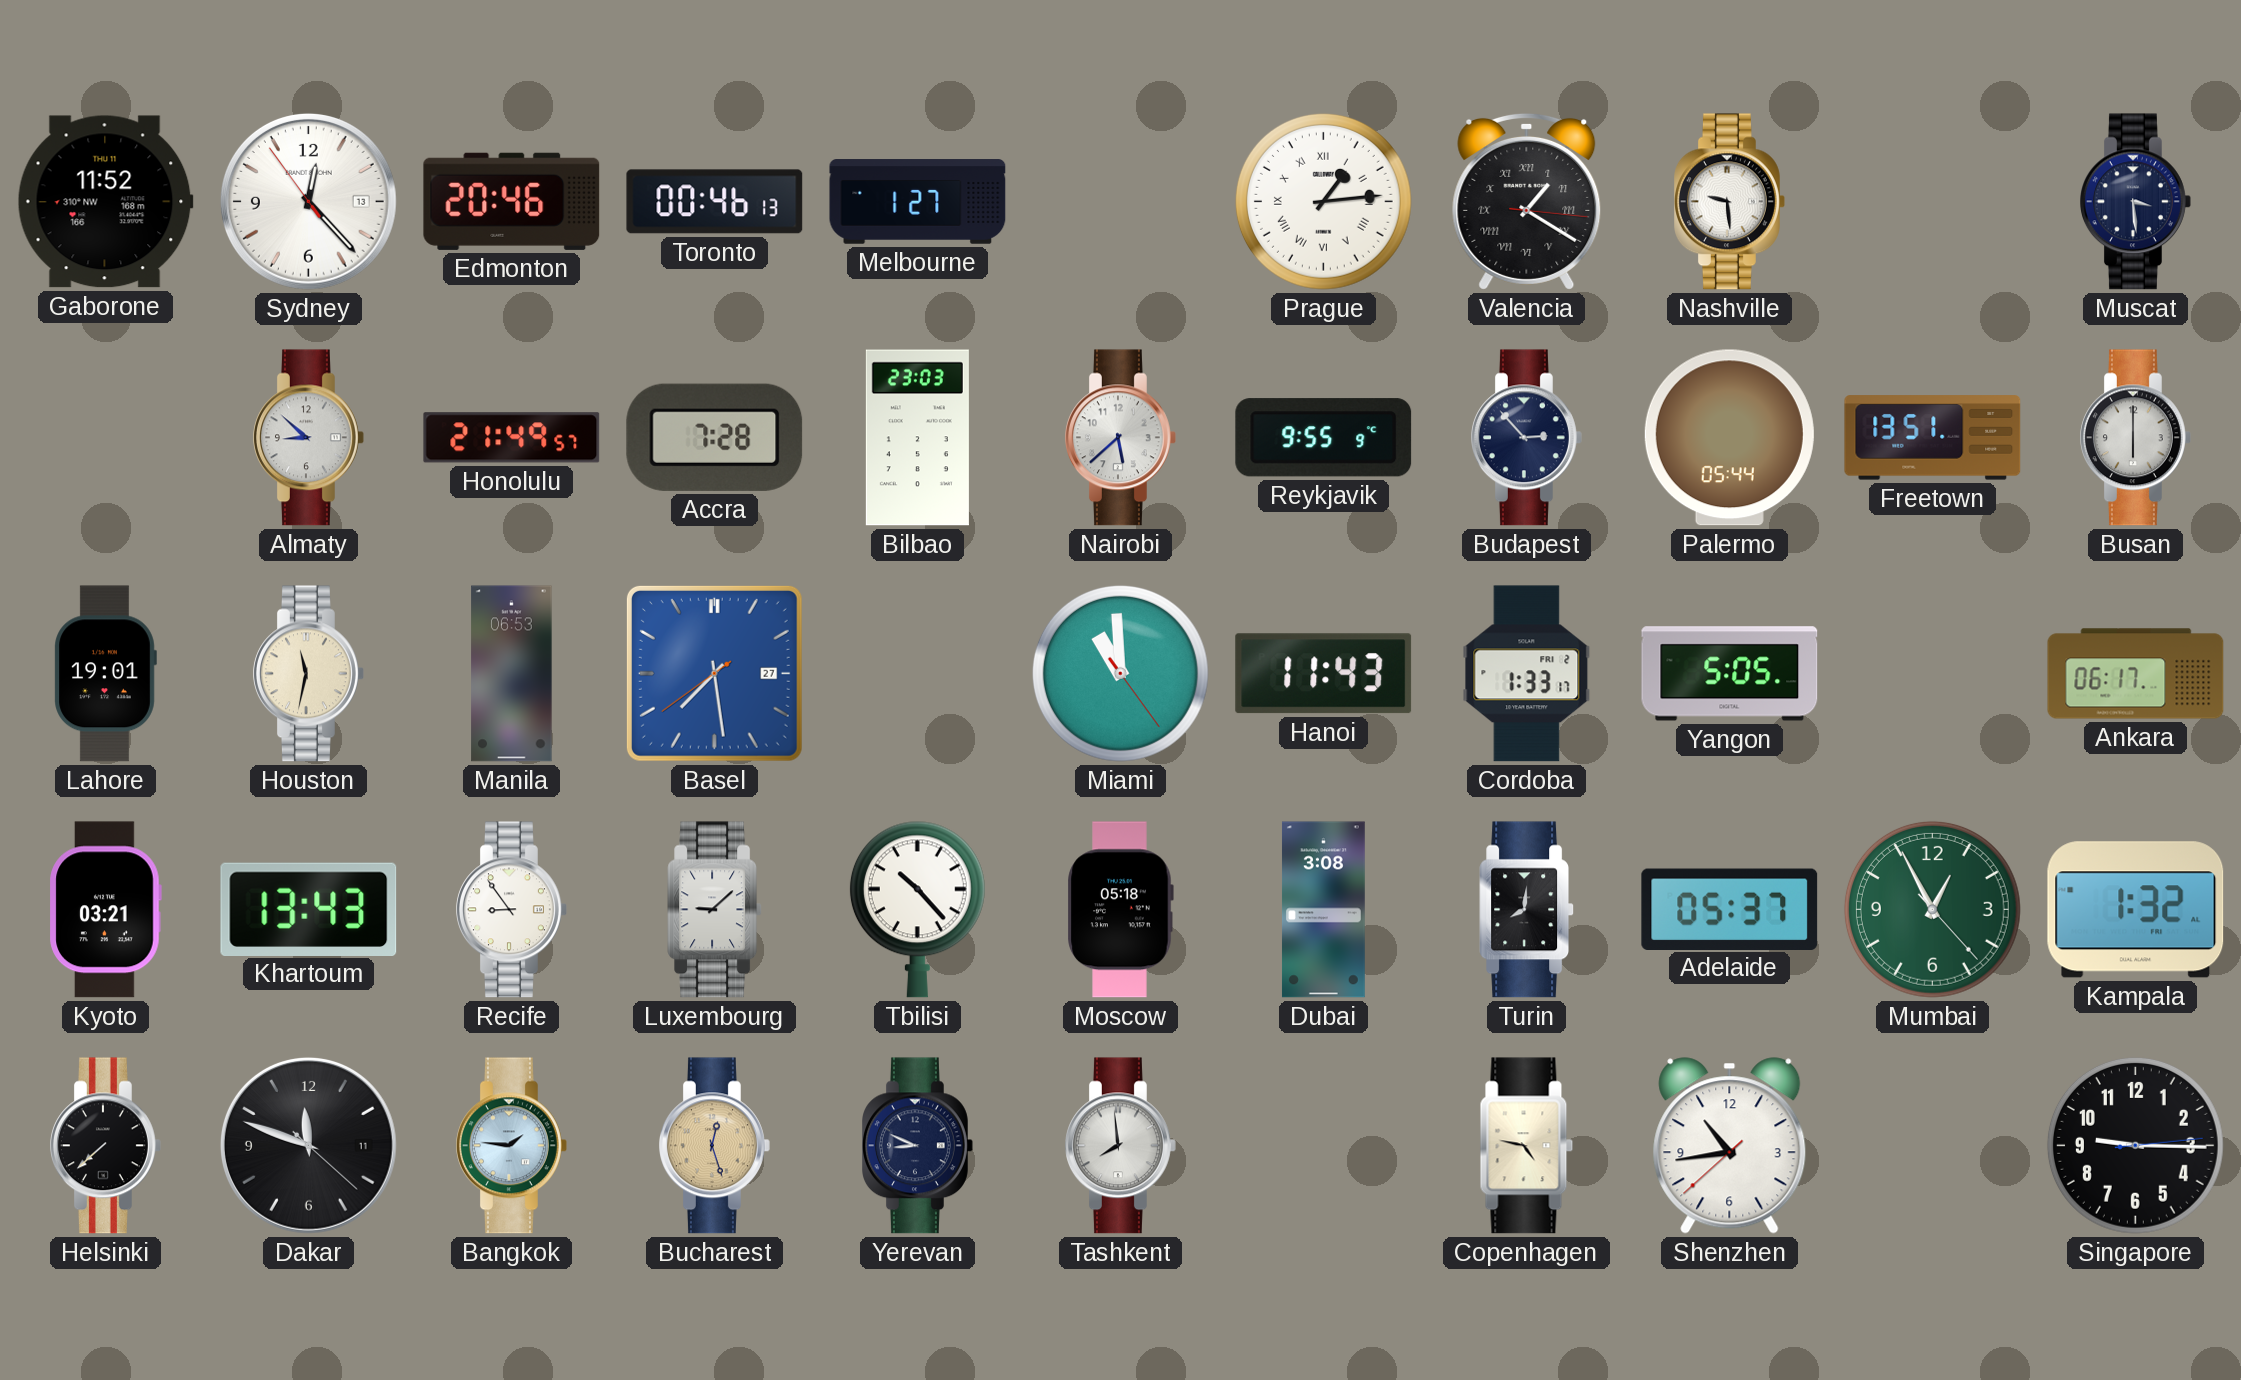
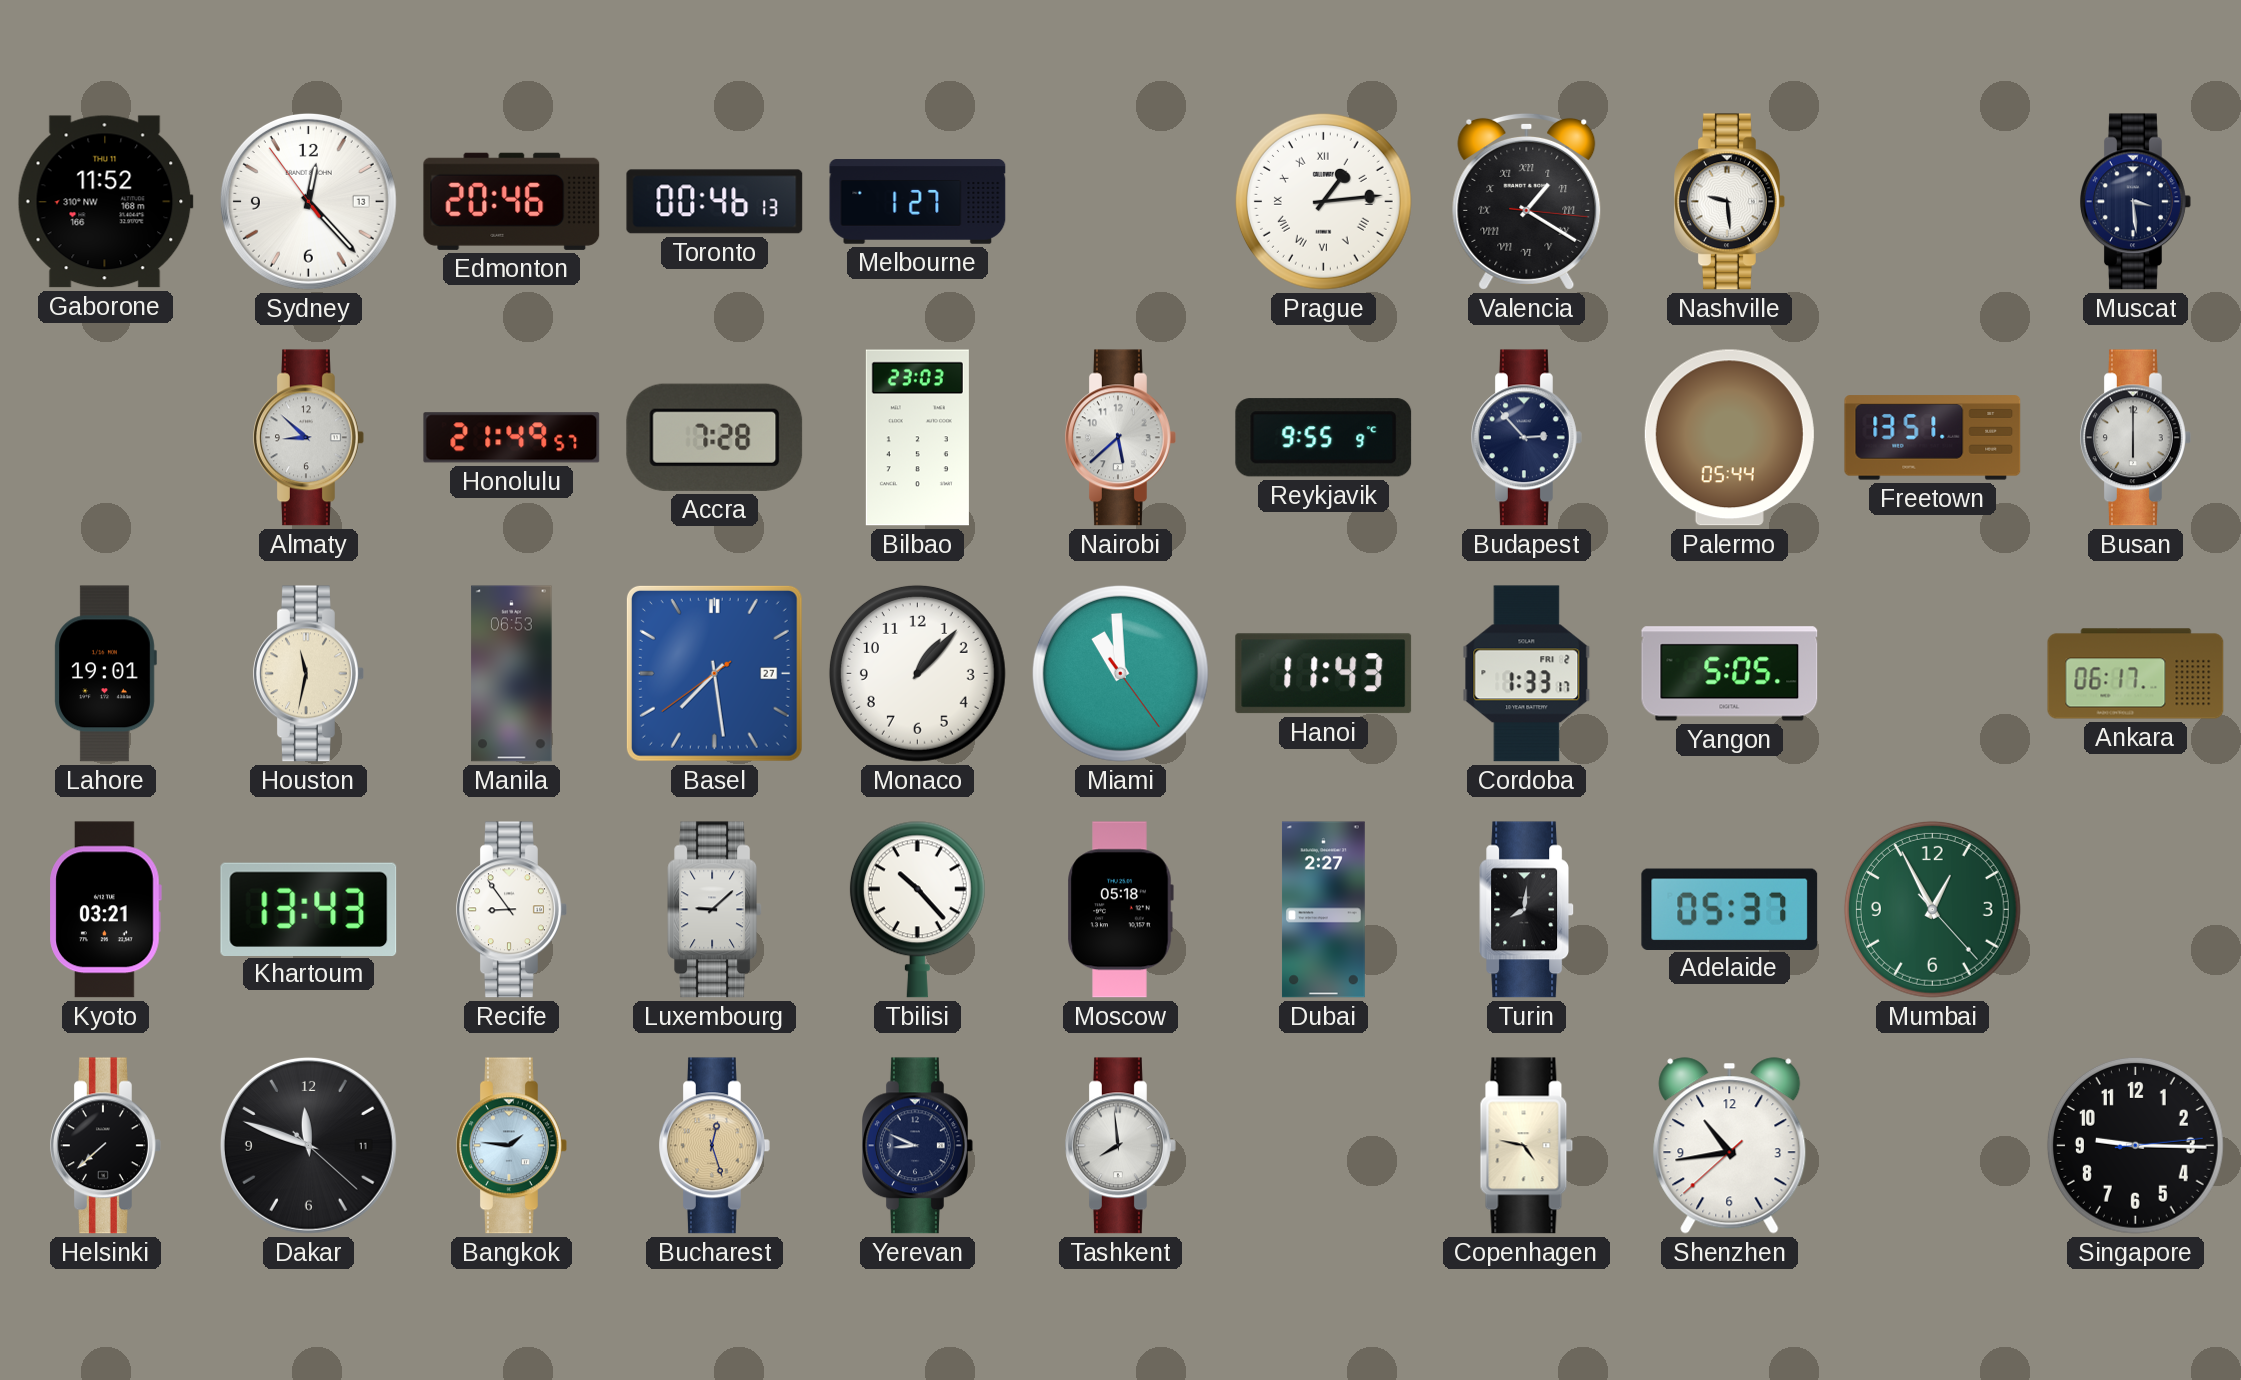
Monaco: none -> 1:07 (917, 673)
Dubai: 3:08 -> 2:27 (1323, 910)
Kampala: 1:32 -> none (2136, 910)
